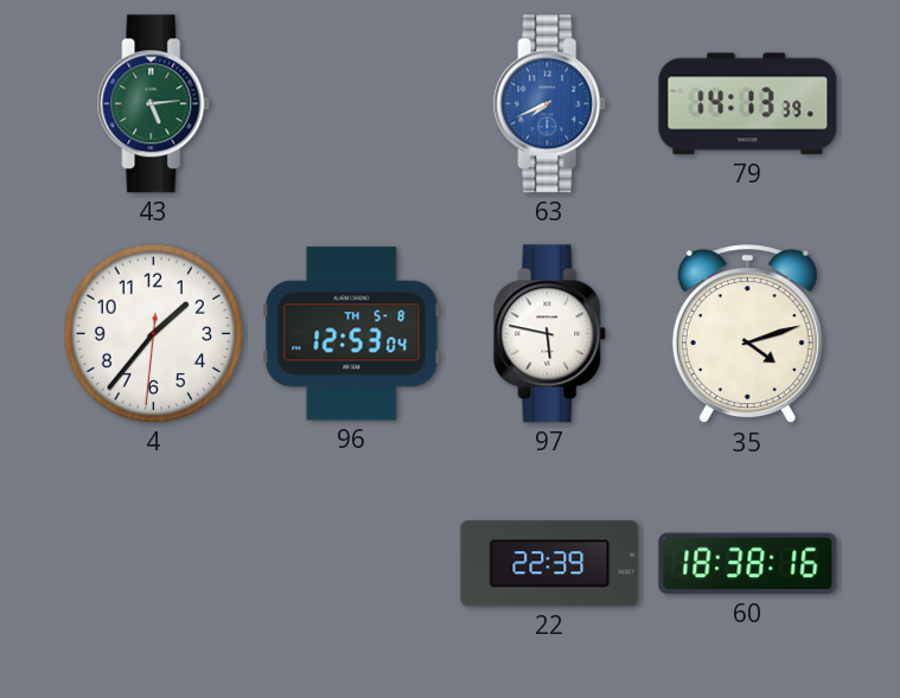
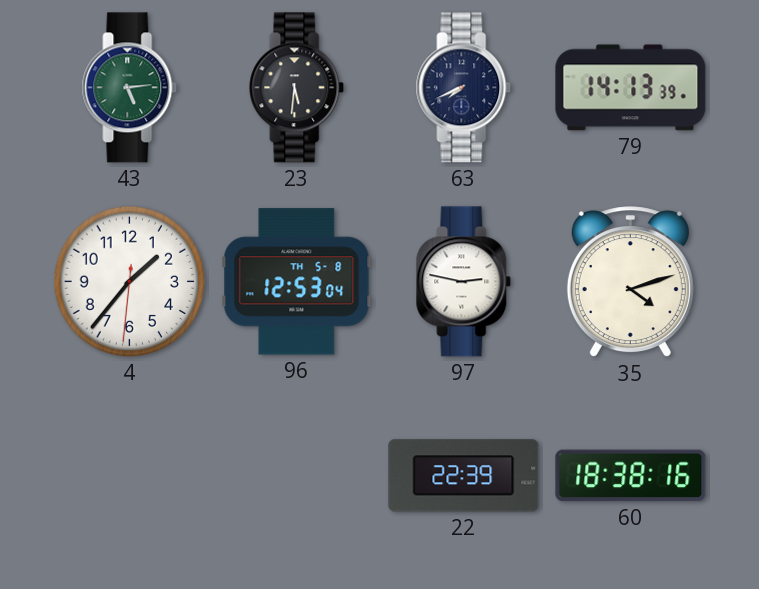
23: none -> 5:31 (297, 88)
63 dial: blue -> navy (464, 88)
97: 5:47 -> 2:47 (464, 282)
